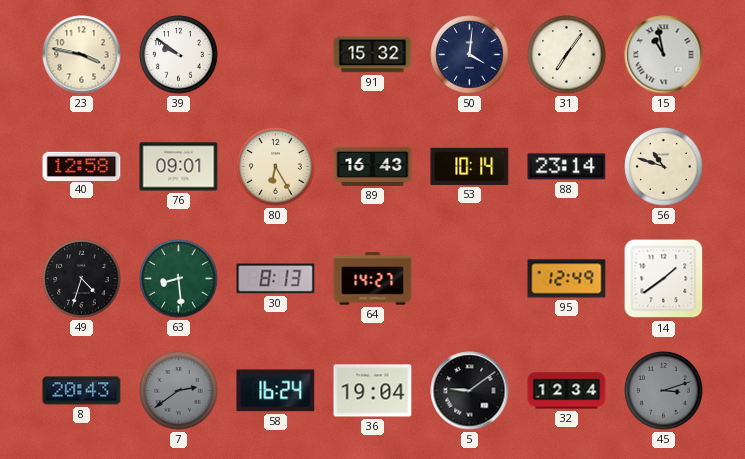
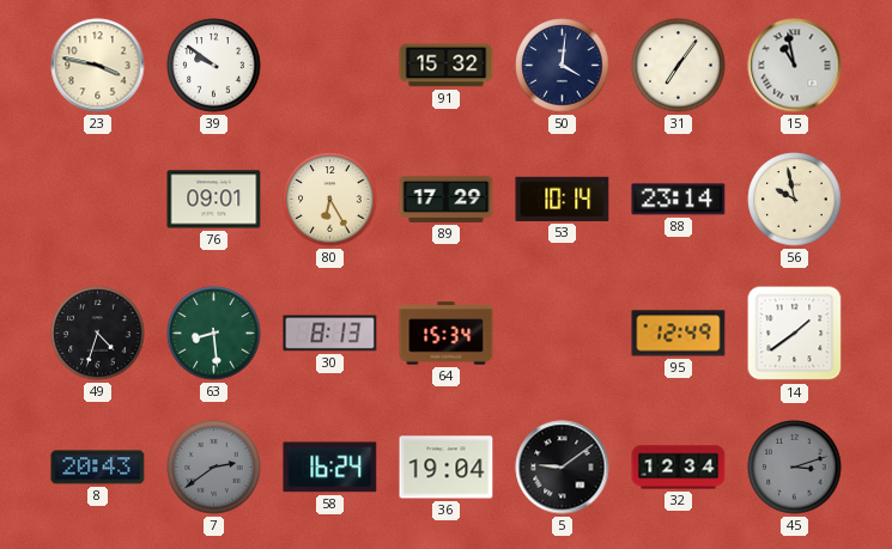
40: 12:58 -> none (82, 166)
89: 16:43 -> 17:29 (447, 199)
56: 10:48 -> 9:58 (795, 200)
64: 14:27 -> 15:34 (447, 334)
